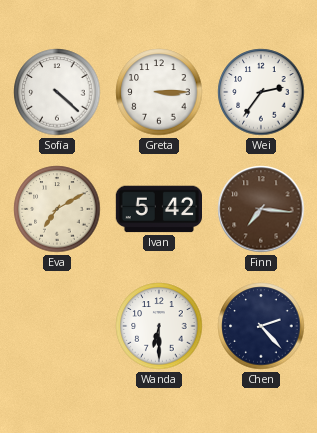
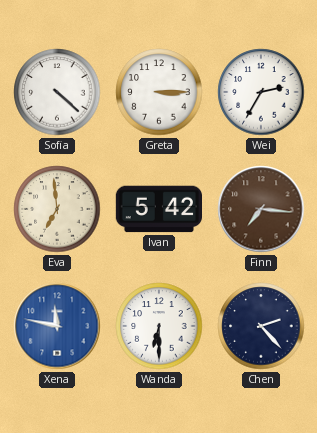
Wei: 2:36 -> 2:35 (261, 92)
Eva: 7:10 -> 6:59 (57, 209)
Xena: none -> 11:47 (57, 326)
